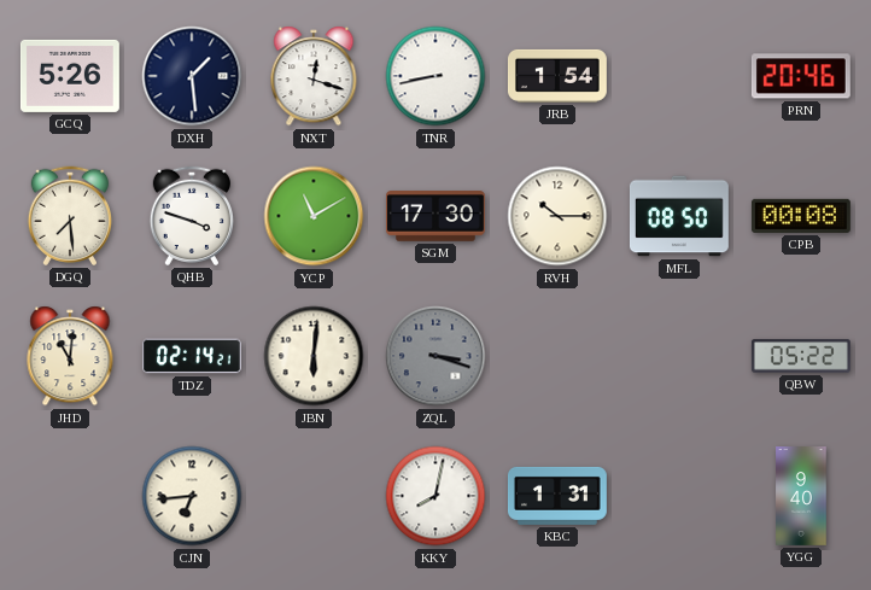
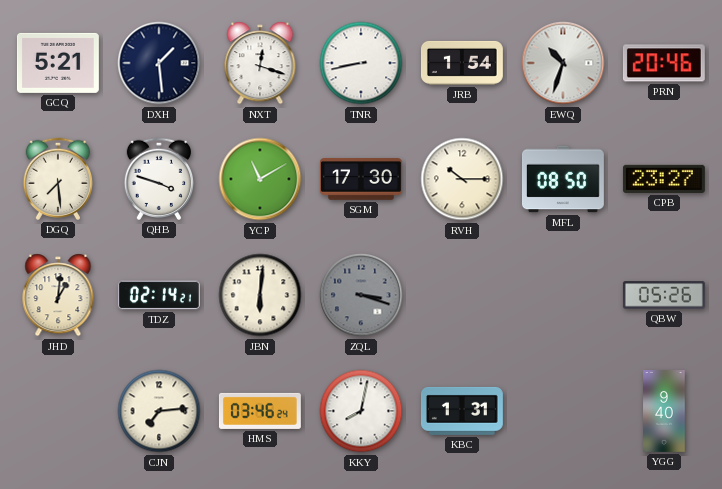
GCQ: 5:26 -> 5:21 (58, 63)
EWQ: none -> 10:33 (563, 63)
CPB: 00:08 -> 23:27 (664, 179)
JHD: 11:01 -> 1:01 (58, 295)
QBW: 05:22 -> 05:26 (664, 295)
CJN: 6:44 -> 7:14 (159, 411)
HMS: none -> 03:46 (260, 411)
